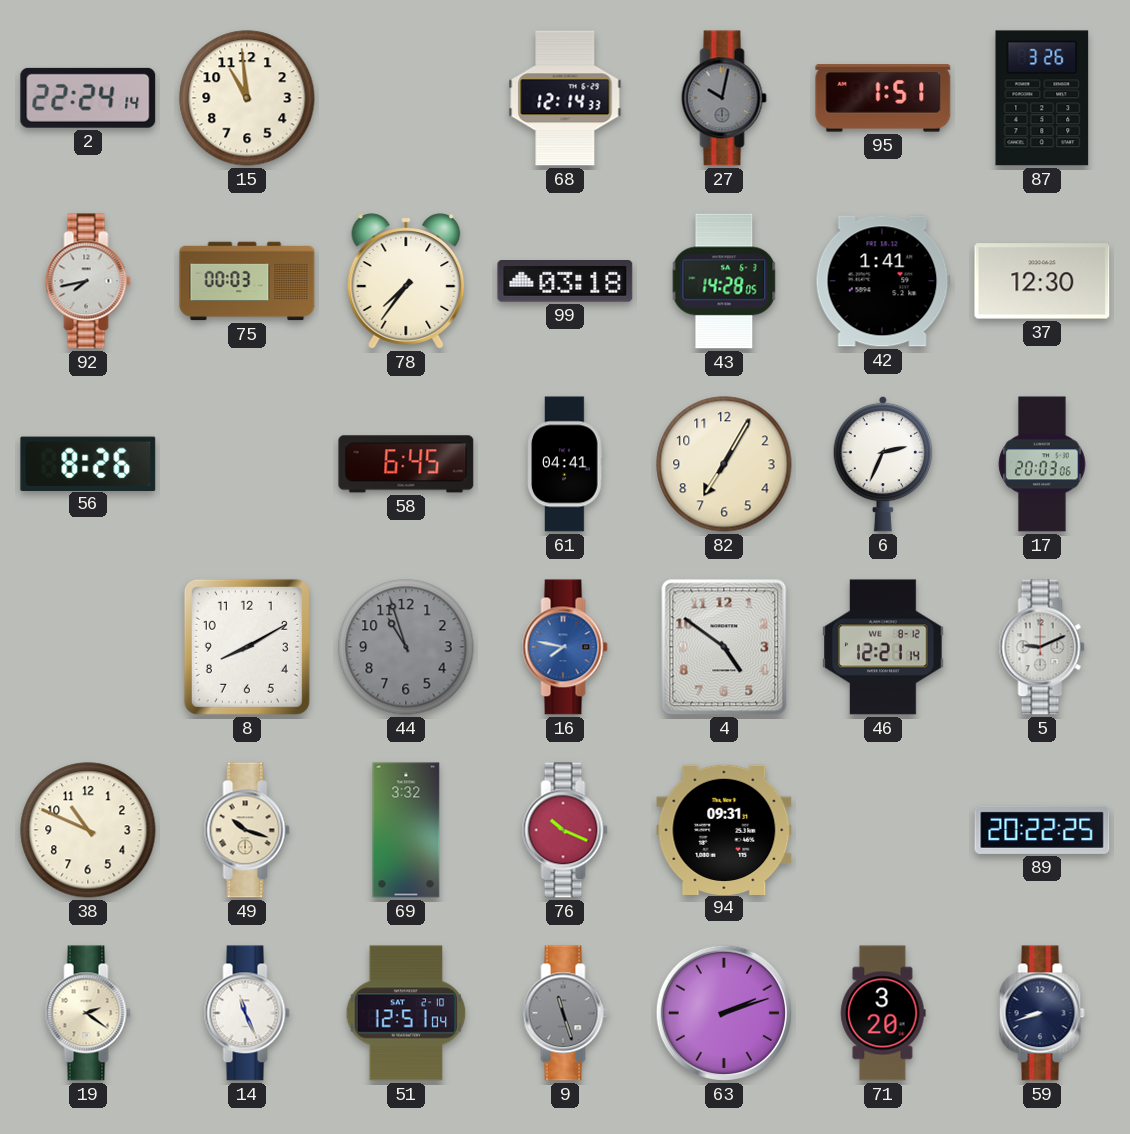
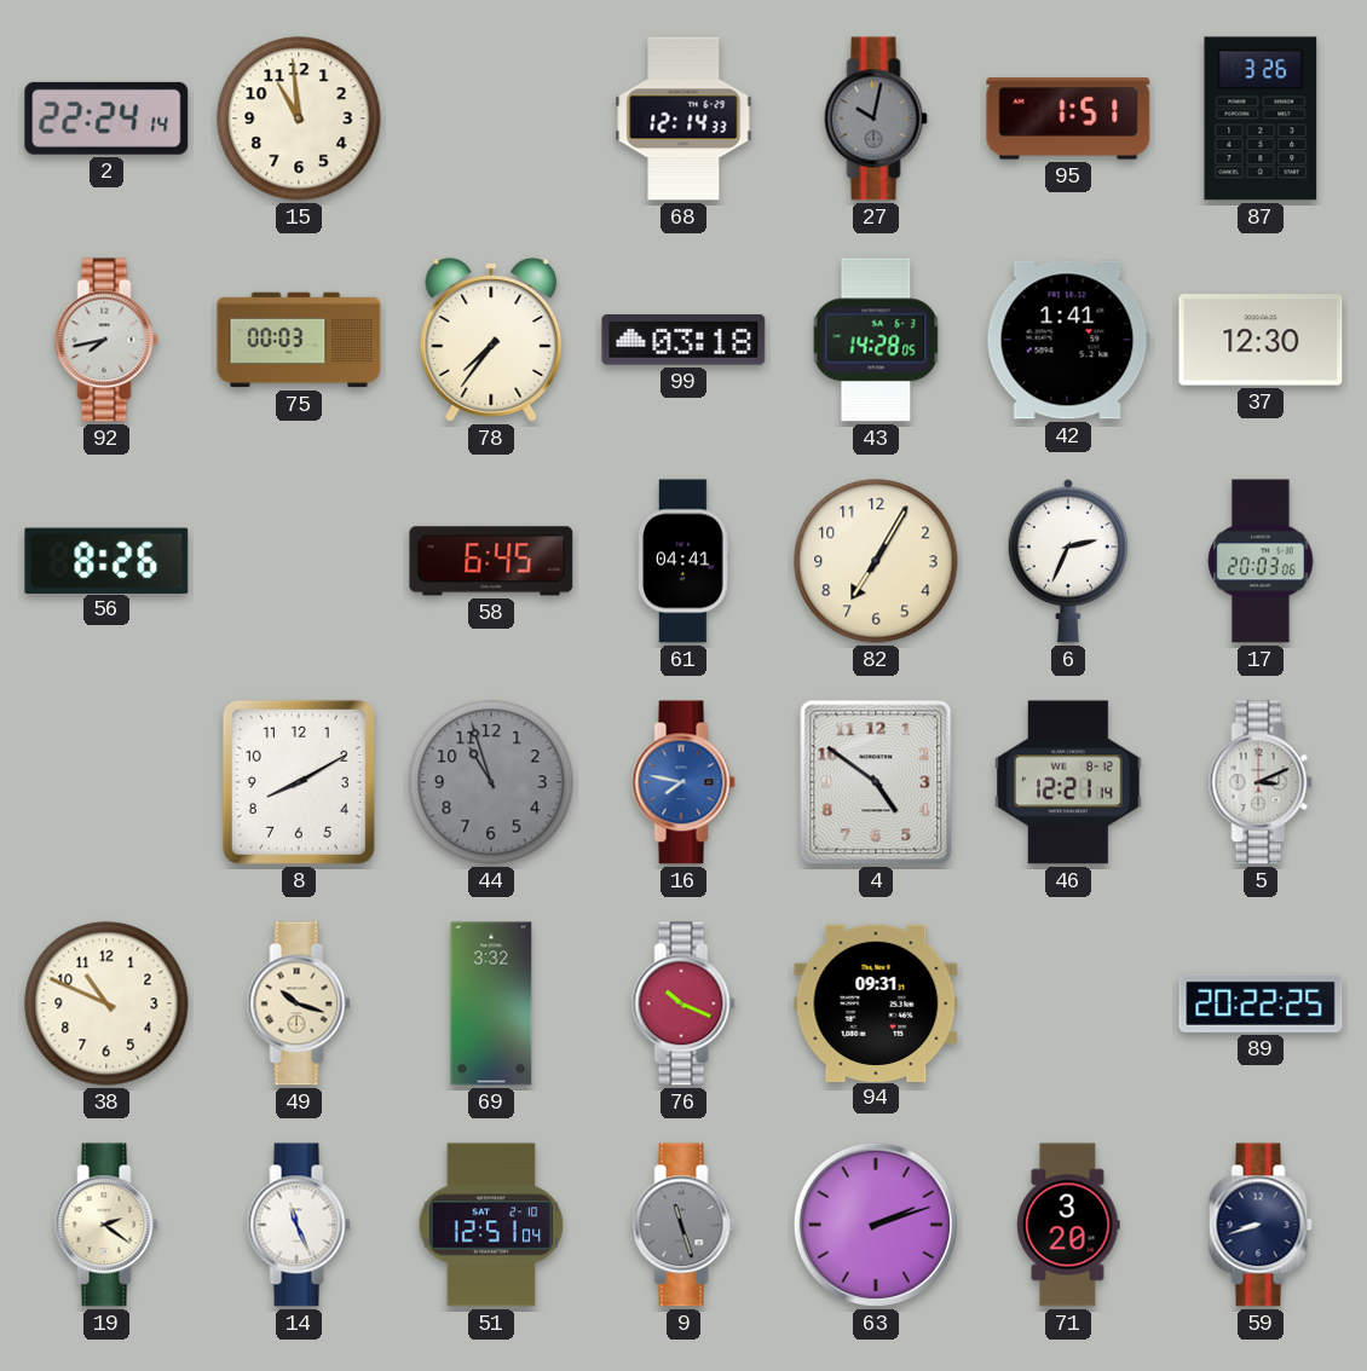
5: 9:11 -> 3:11 (1261, 782)
